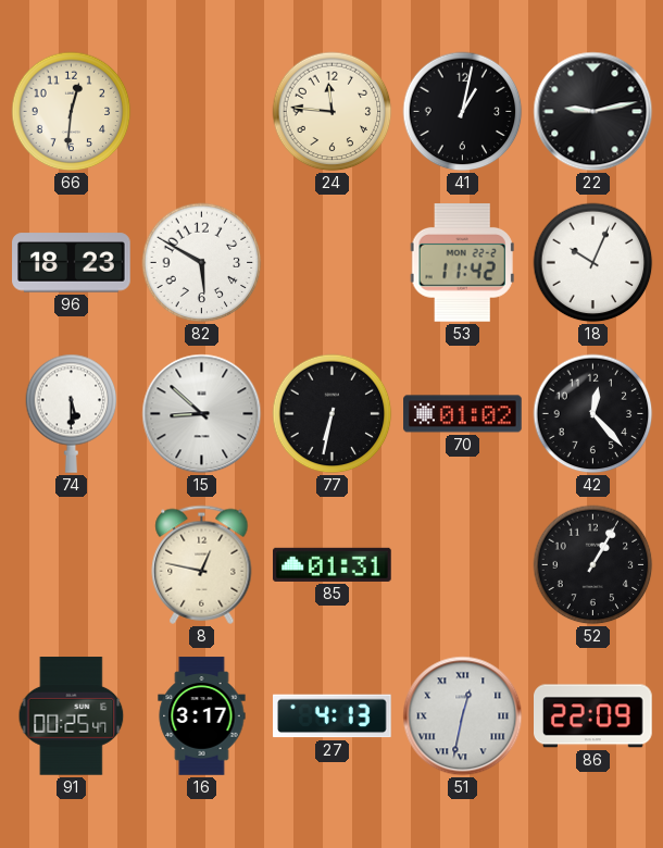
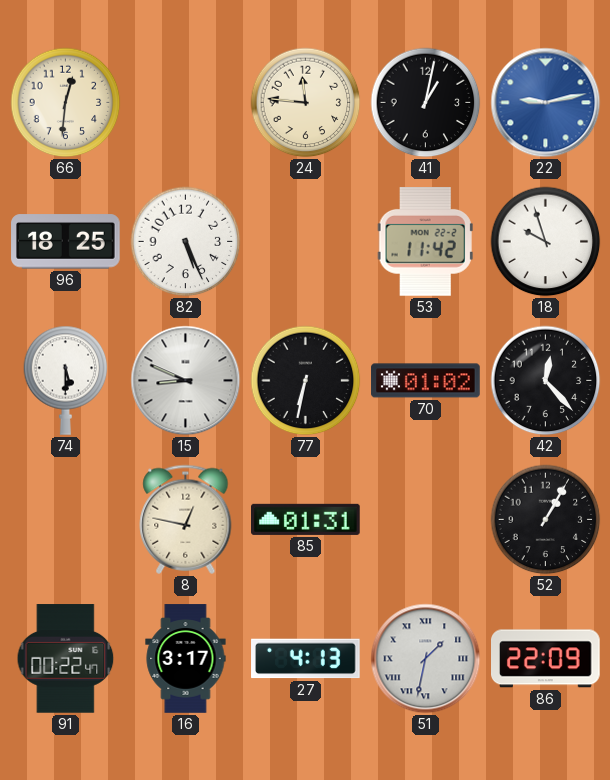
22 dial: black -> blue (546, 103)
96: 18:23 -> 18:25 (66, 242)
82: 5:50 -> 5:26 (186, 242)
18: 10:04 -> 9:57 (546, 242)
15: 8:52 -> 8:49 (186, 381)
91: 00:25 -> 00:22 (66, 659)
51: 12:32 -> 1:32 (426, 659)
